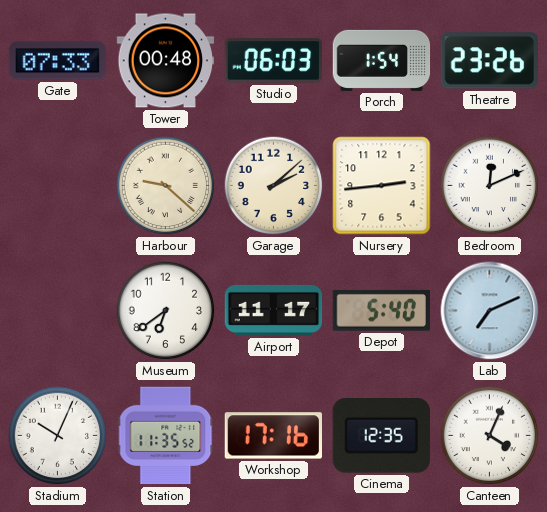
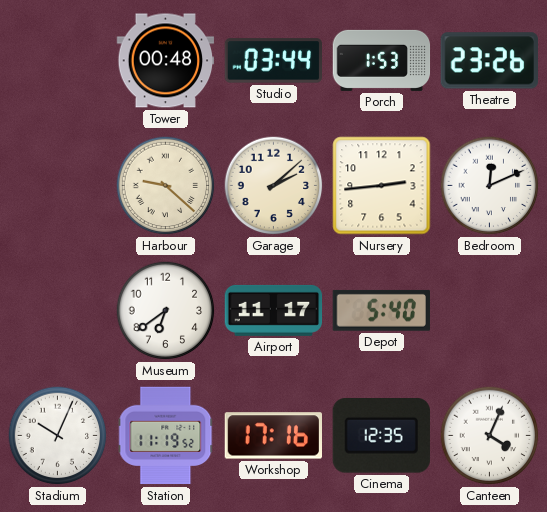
Gate: 07:33 -> none (58, 61)
Studio: 06:03 -> 03:44 (273, 61)
Porch: 1:54 -> 1:53 (382, 60)
Lab: 7:11 -> none (490, 311)
Station: 11:35 -> 11:19 (166, 436)
